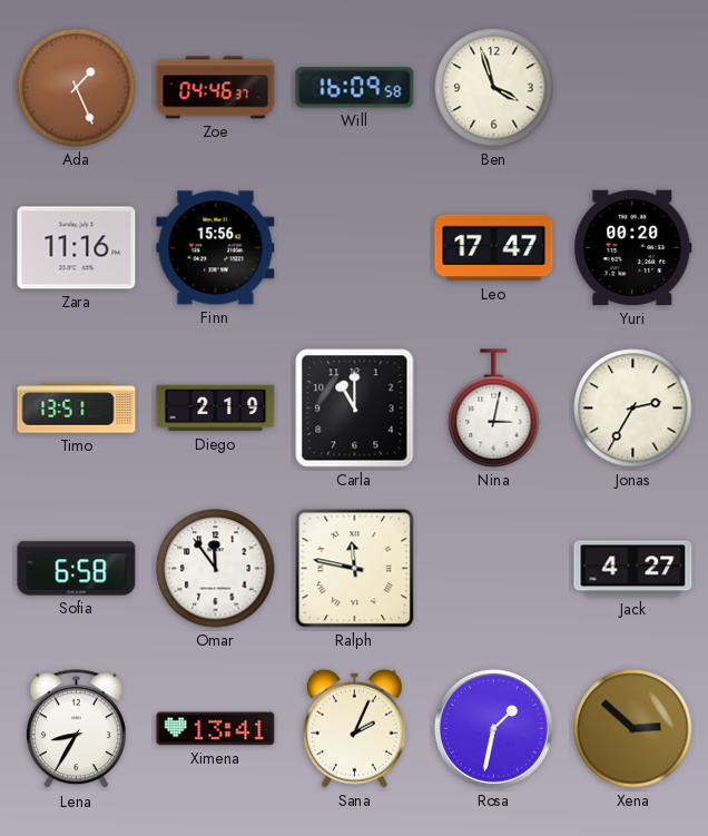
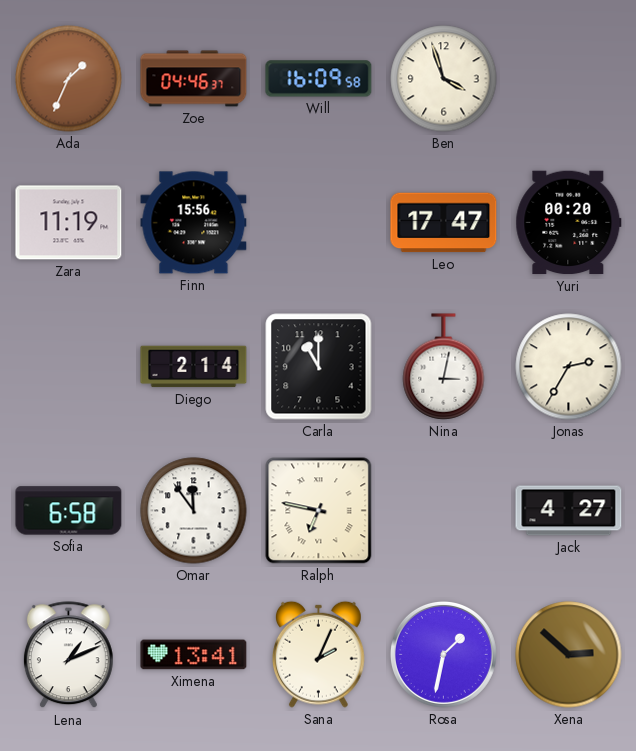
Ada: 1:26 -> 1:34 (69, 79)
Zara: 11:16 -> 11:19 (69, 223)
Timo: 13:51 -> none (77, 409)
Diego: 2:19 -> 2:14 (194, 367)
Ralph: 11:47 -> 6:47 (319, 511)
Lena: 8:35 -> 1:11 (68, 655)
